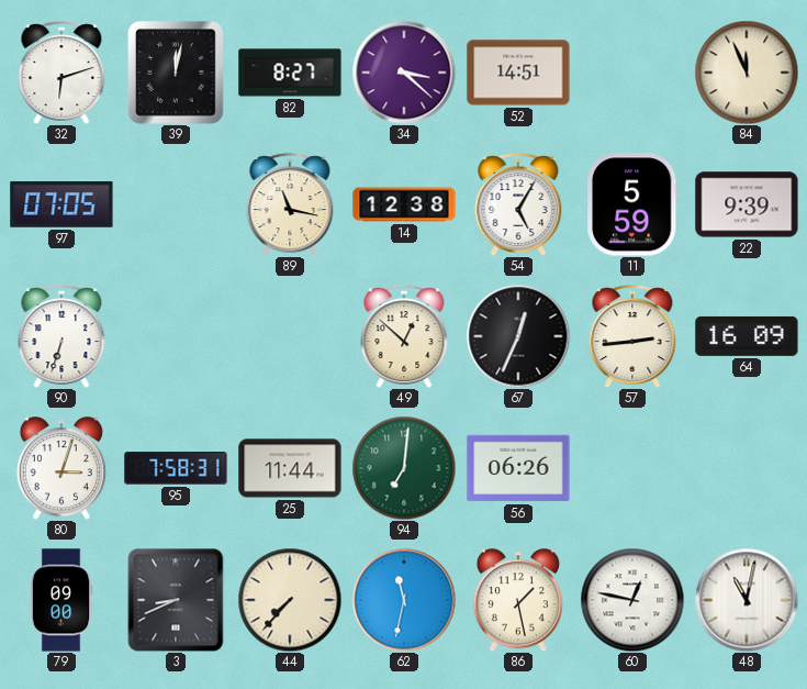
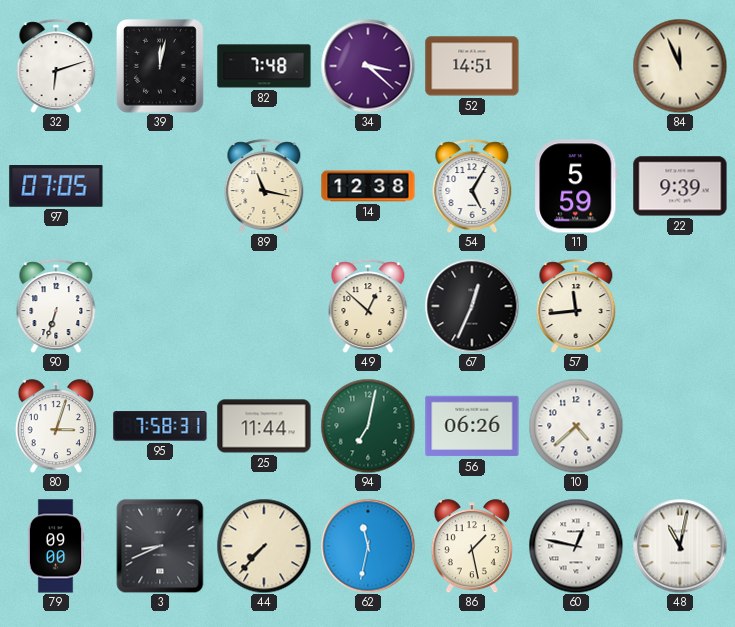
82: 8:27 -> 7:48 (264, 66)
57: 2:44 -> 11:44 (576, 306)
64: 16:09 -> none (747, 336)
94: 7:01 -> 7:02 (368, 426)
10: none -> 4:38 (576, 426)
